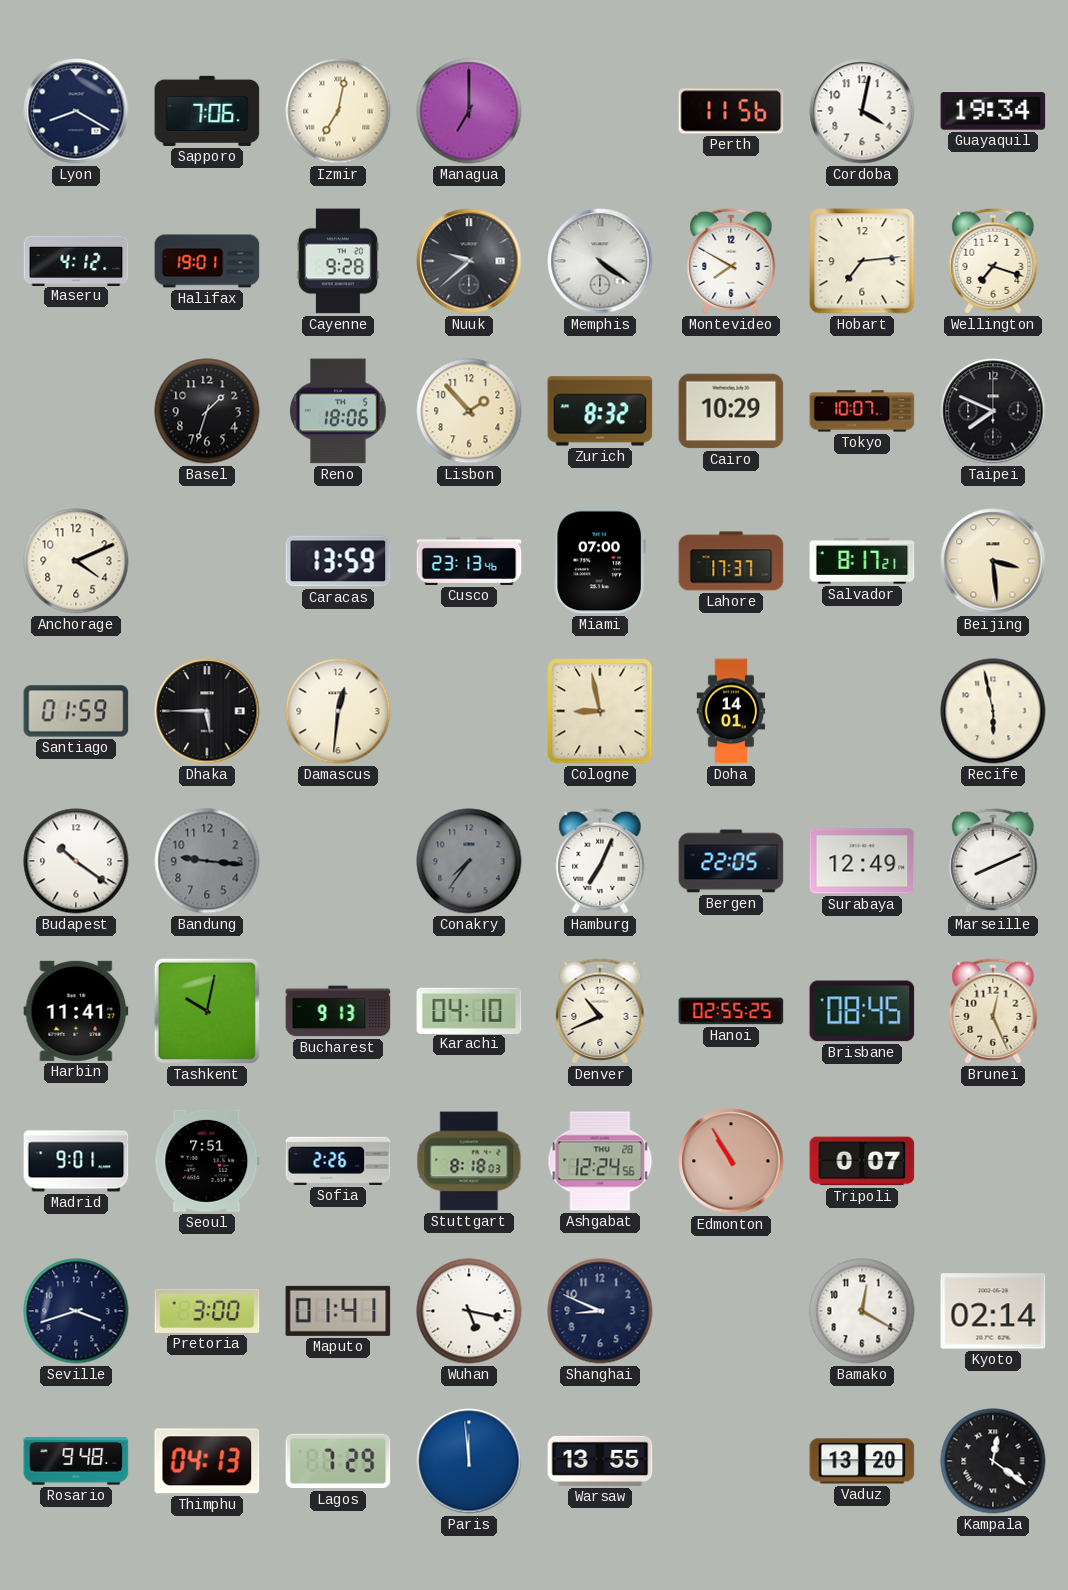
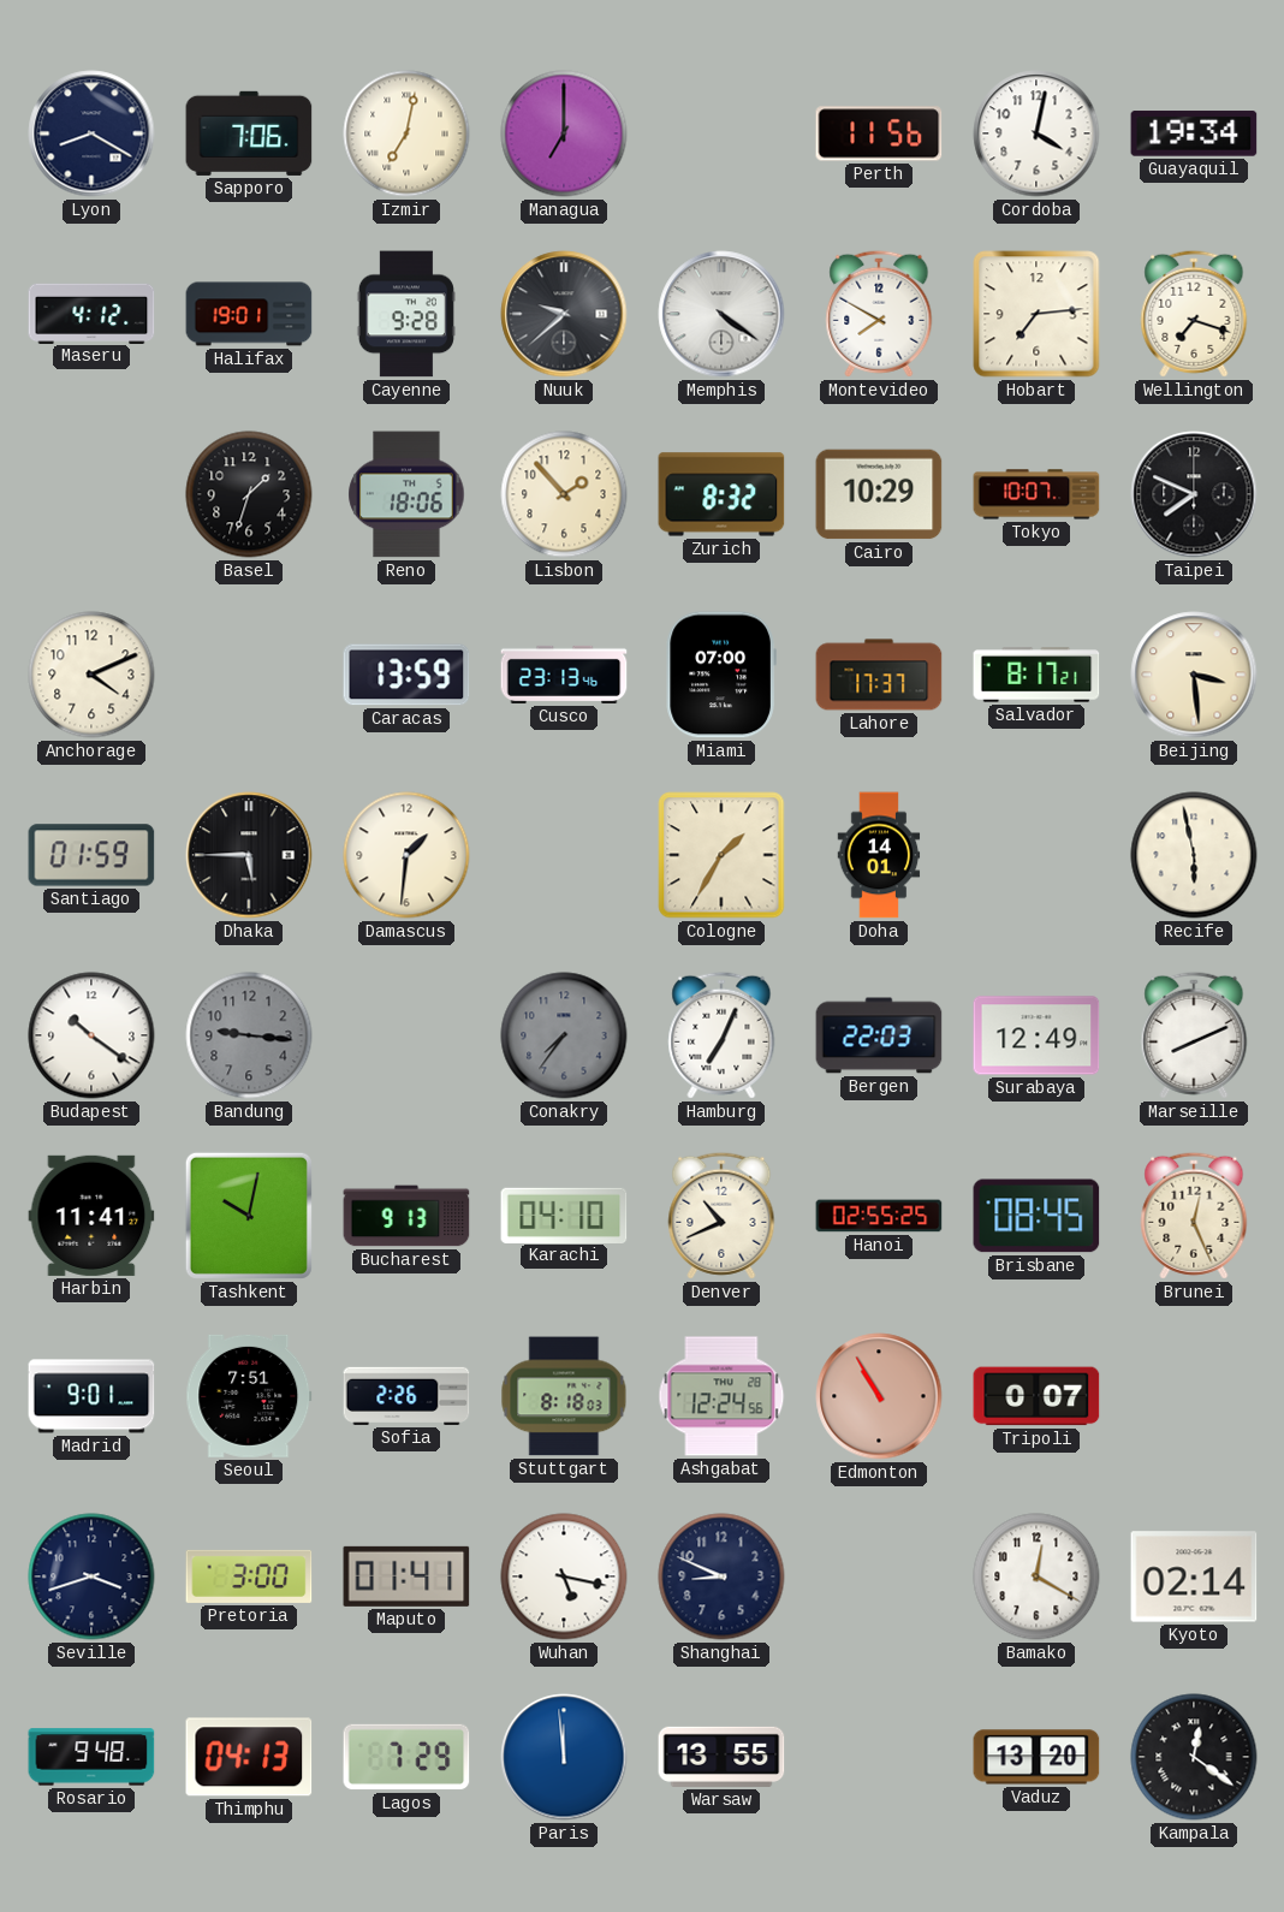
Damascus: 12:31 -> 1:31 (406, 855)
Cologne: 8:58 -> 1:35 (721, 855)
Bergen: 22:05 -> 22:03 (879, 1035)
